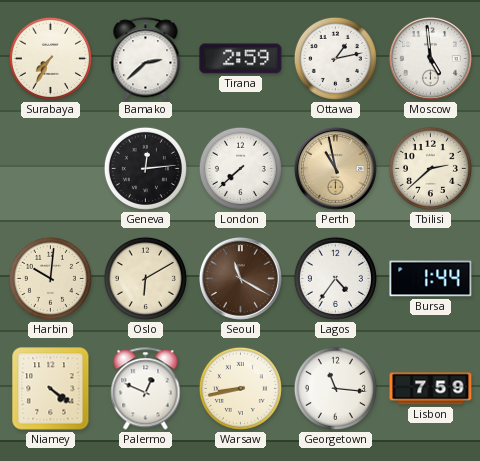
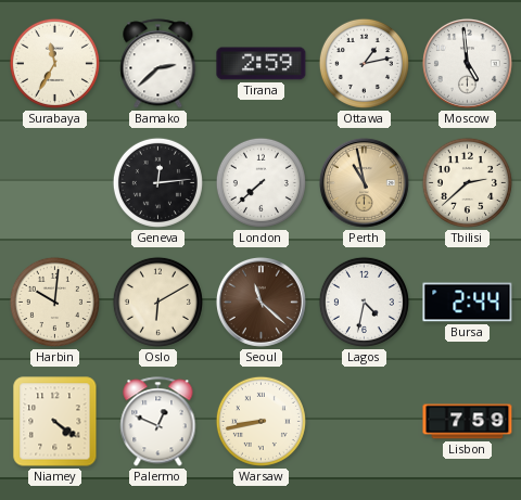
Surabaya: 7:35 -> 11:35 (54, 63)
Seoul: 11:20 -> 11:22 (260, 302)
Lagos: 4:36 -> 4:32 (364, 302)
Bursa: 1:44 -> 2:44 (468, 303)
Georgetown: 11:16 -> none (335, 388)
